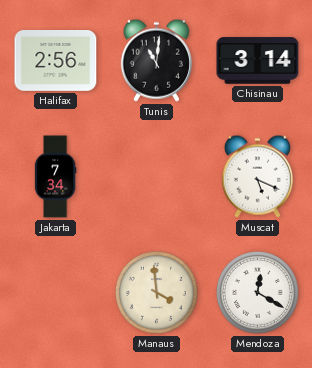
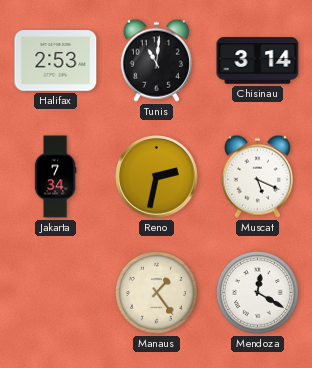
Halifax: 2:56 -> 2:53 (56, 61)
Reno: none -> 2:32 (157, 177)
Manaus: 3:59 -> 1:24 (156, 292)
